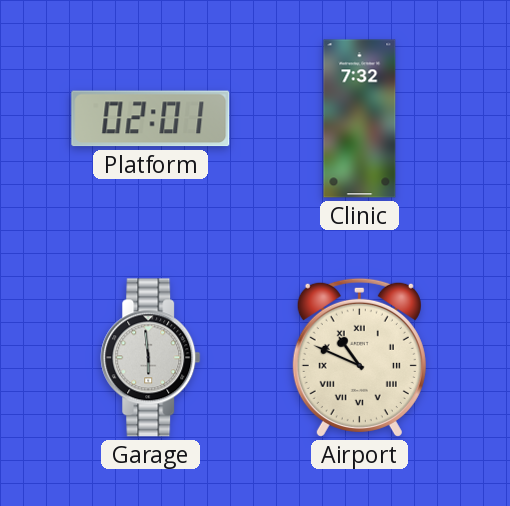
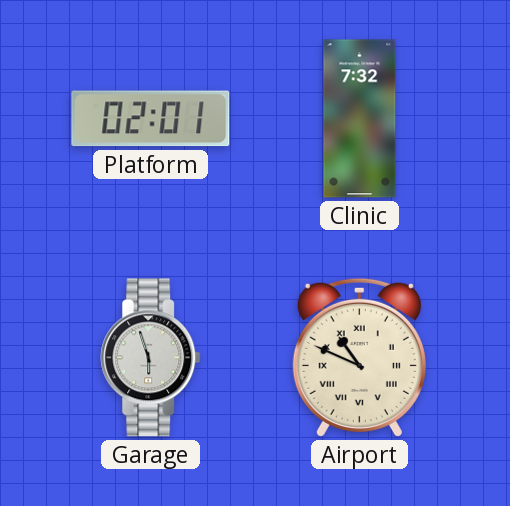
Garage: 5:59 -> 5:57 (151, 358)
